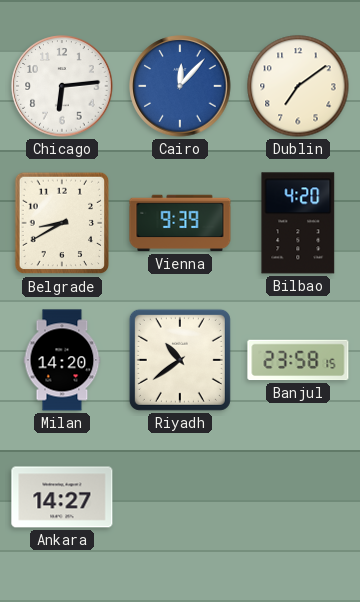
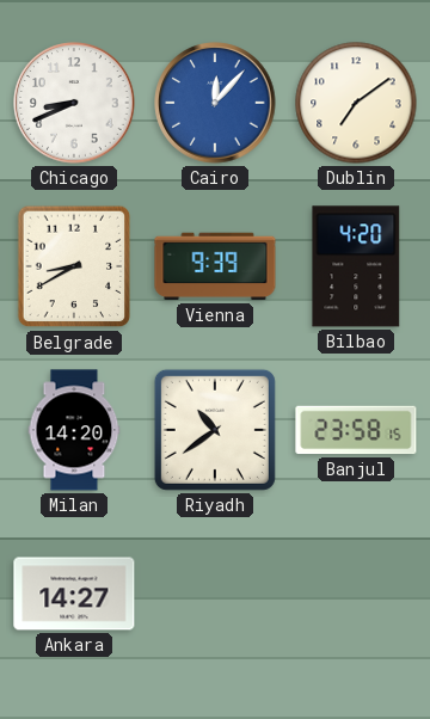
Chicago: 6:14 -> 8:41 (74, 103)
